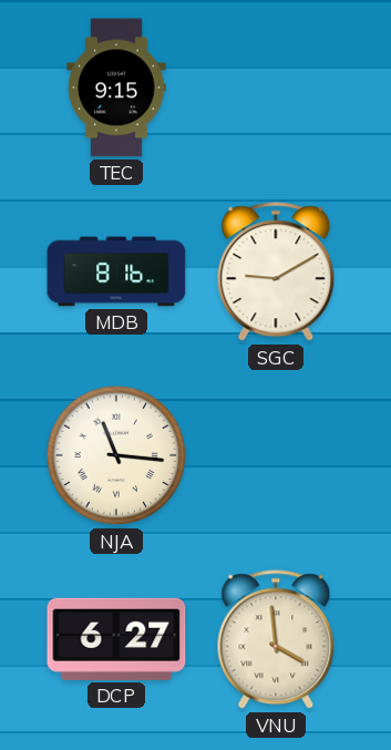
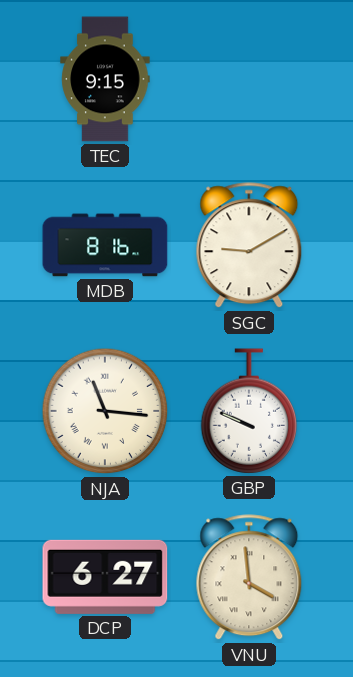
GBP: none -> 9:49 (249, 411)
